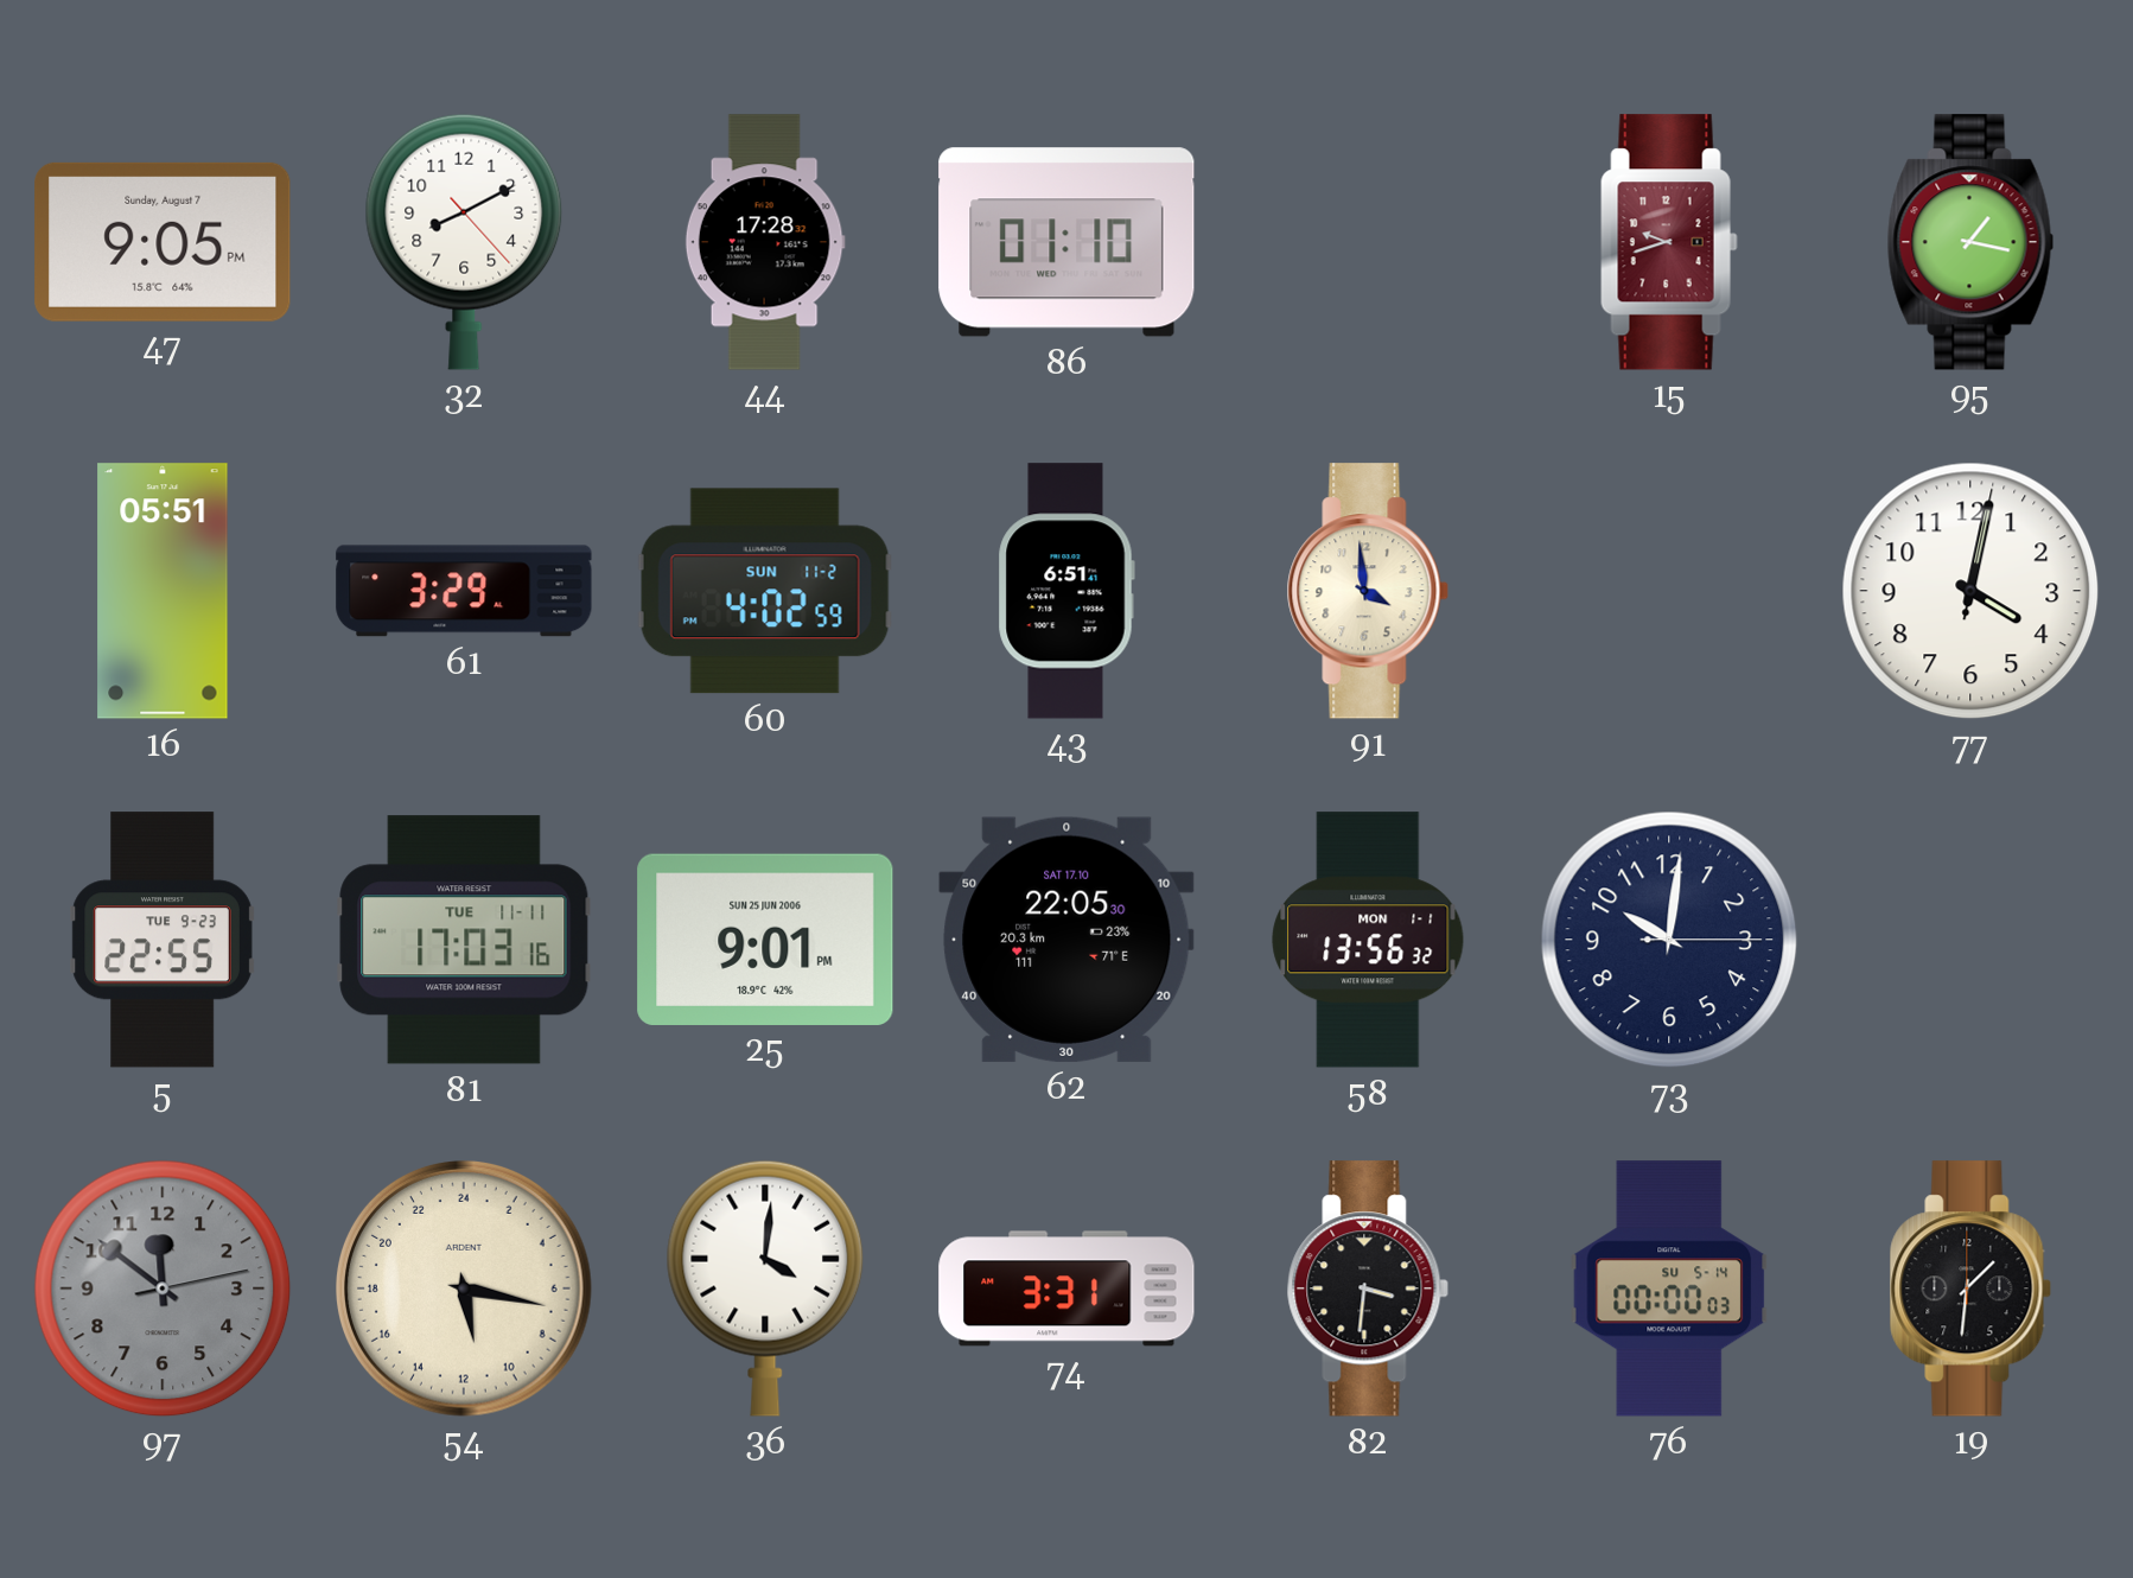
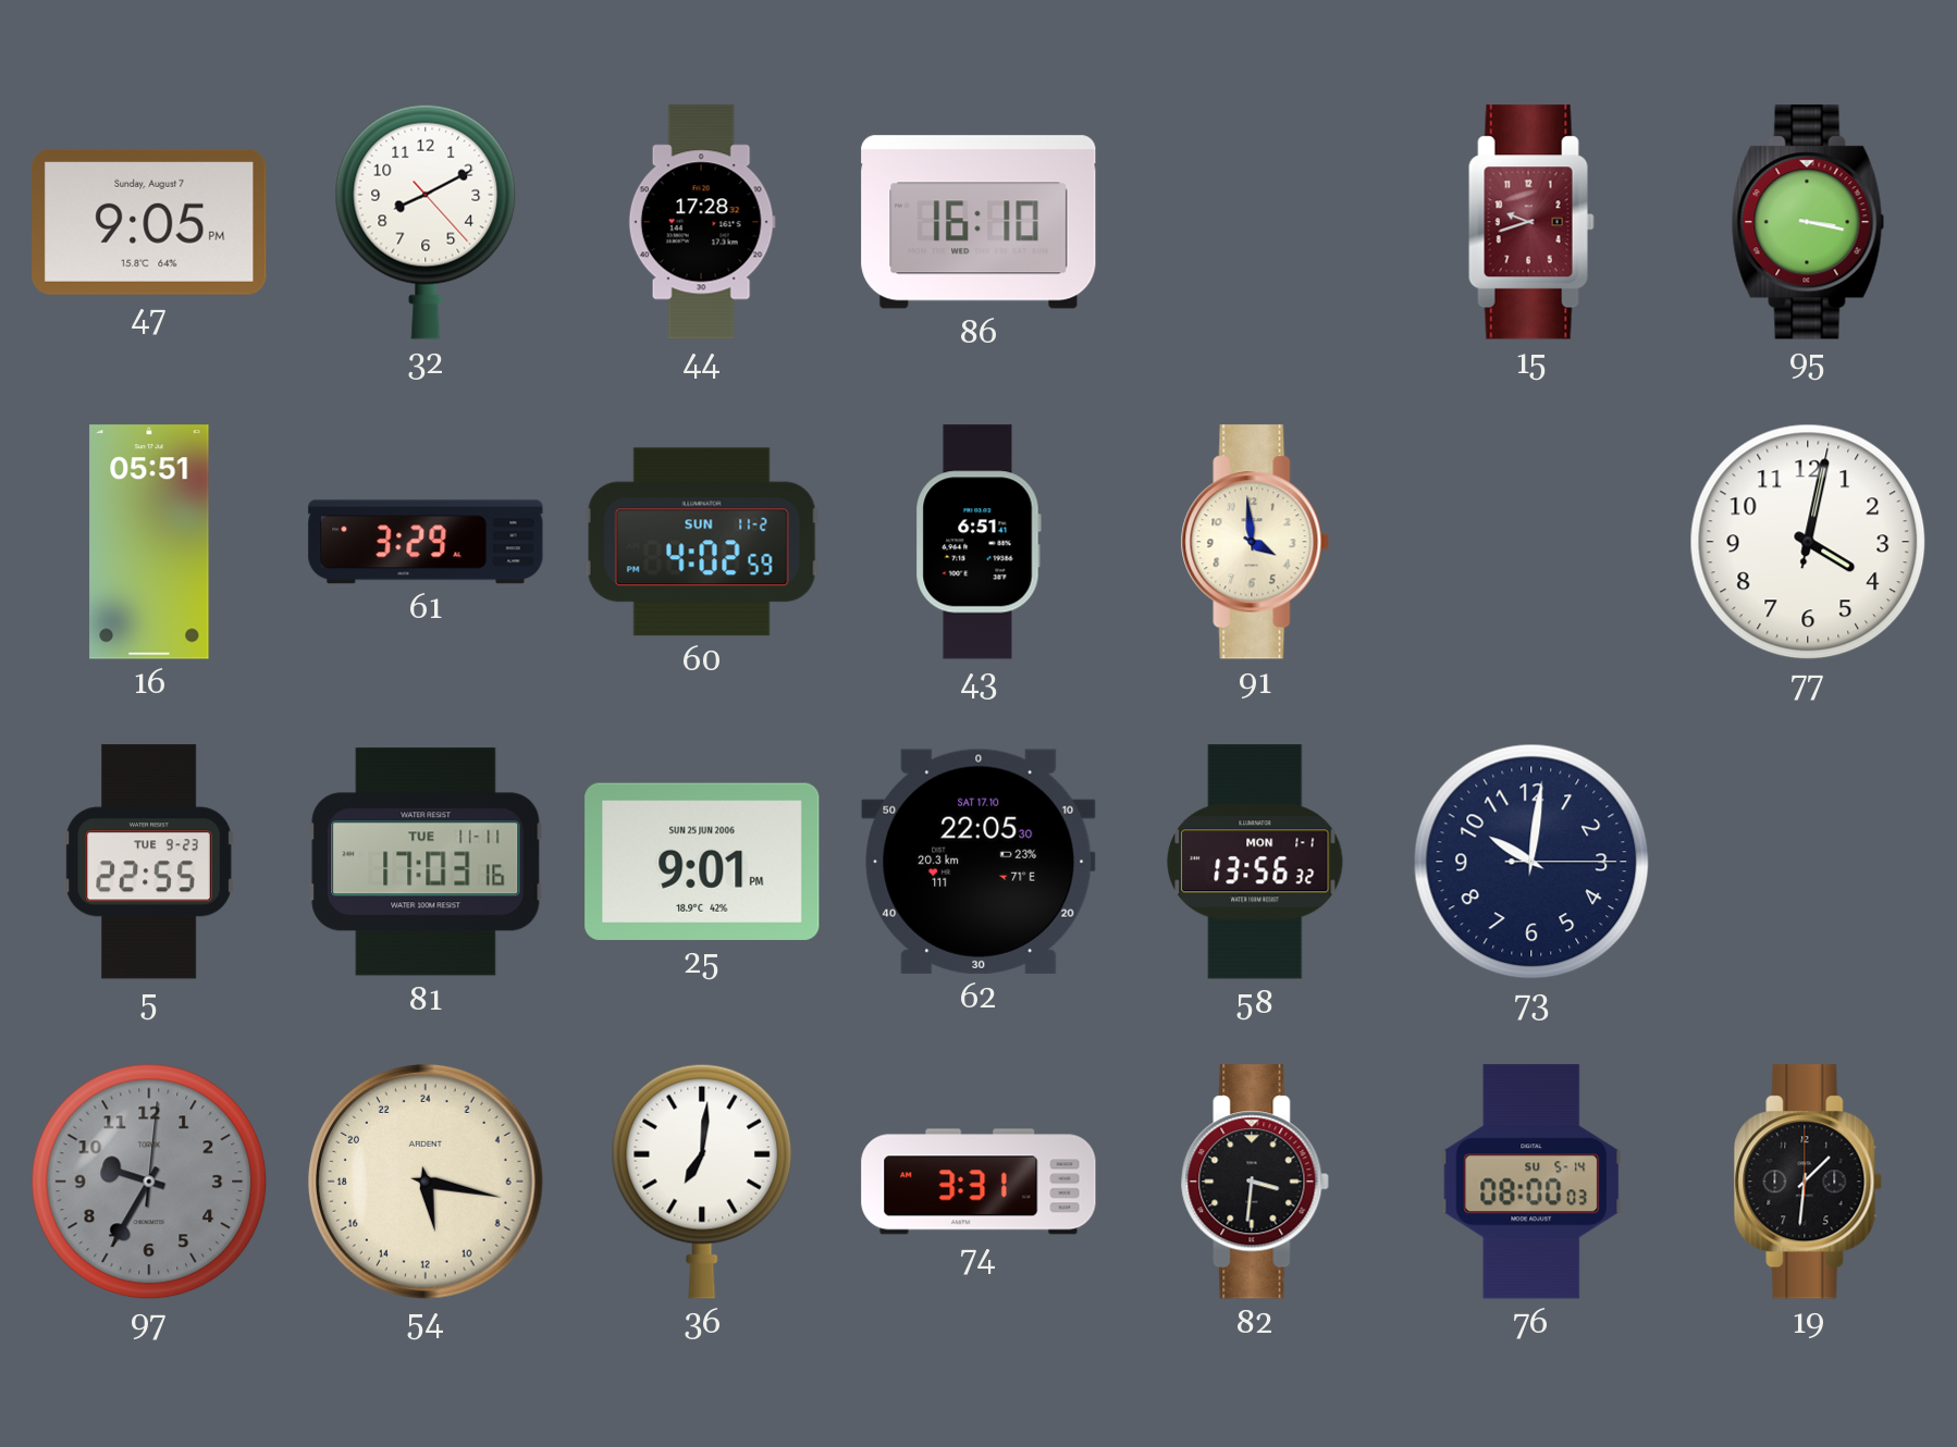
86: 01:10 -> 16:10 (978, 222)
95: 1:17 -> 3:17 (1808, 222)
97: 11:51 -> 9:35 (149, 1182)
36: 4:01 -> 7:01 (702, 1182)
76: 00:00 -> 08:00 (1531, 1182)
